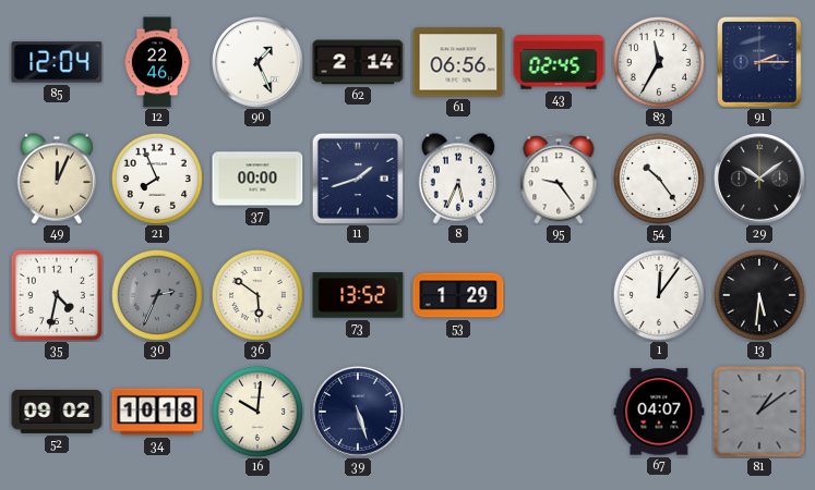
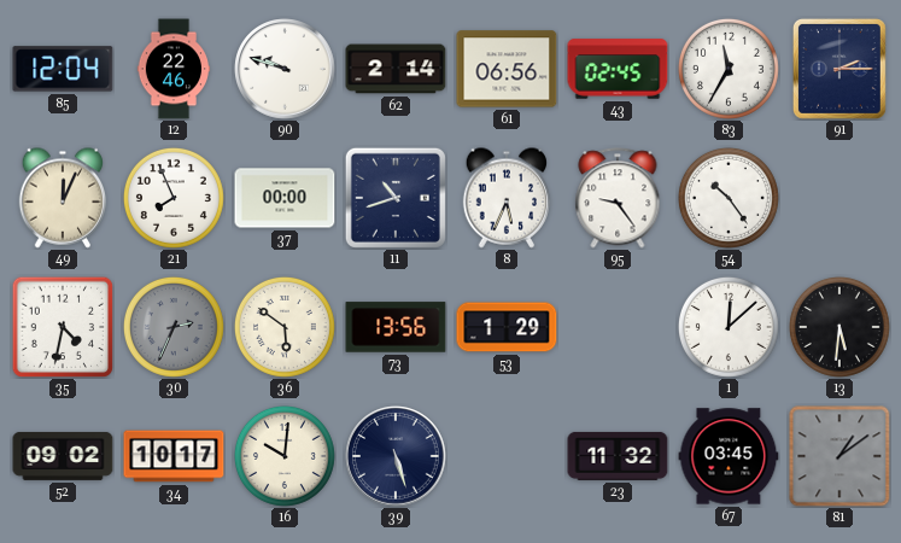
90: 1:26 -> 9:48 (285, 69)
11: 1:42 -> 10:42 (396, 198)
29: 10:09 -> none (759, 179)
73: 13:52 -> 13:56 (396, 327)
1: 12:06 -> 12:08 (729, 327)
34: 10:18 -> 10:17 (174, 456)
23: none -> 11:32 (618, 456)
67: 04:07 -> 03:45 (729, 456)
